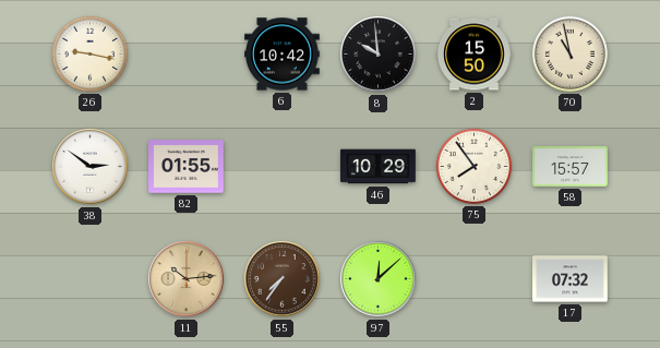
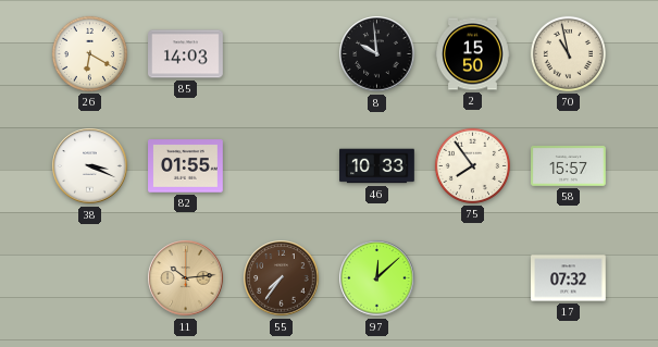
26: 9:17 -> 6:20 (89, 53)
85: none -> 14:03 (186, 54)
6: 10:42 -> none (283, 55)
38: 2:51 -> 3:19 (90, 166)
46: 10:29 -> 10:33 (377, 166)
